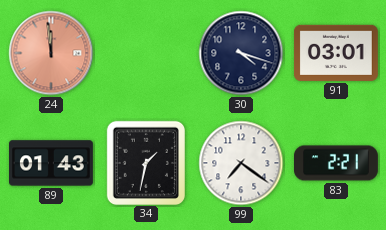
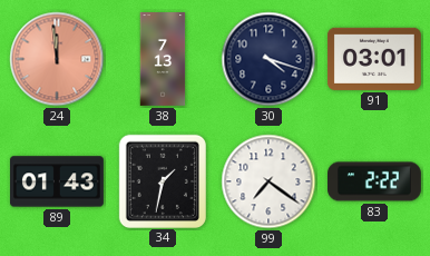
38: none -> 7:13 (163, 60)
83: 2:21 -> 2:22 (375, 181)
